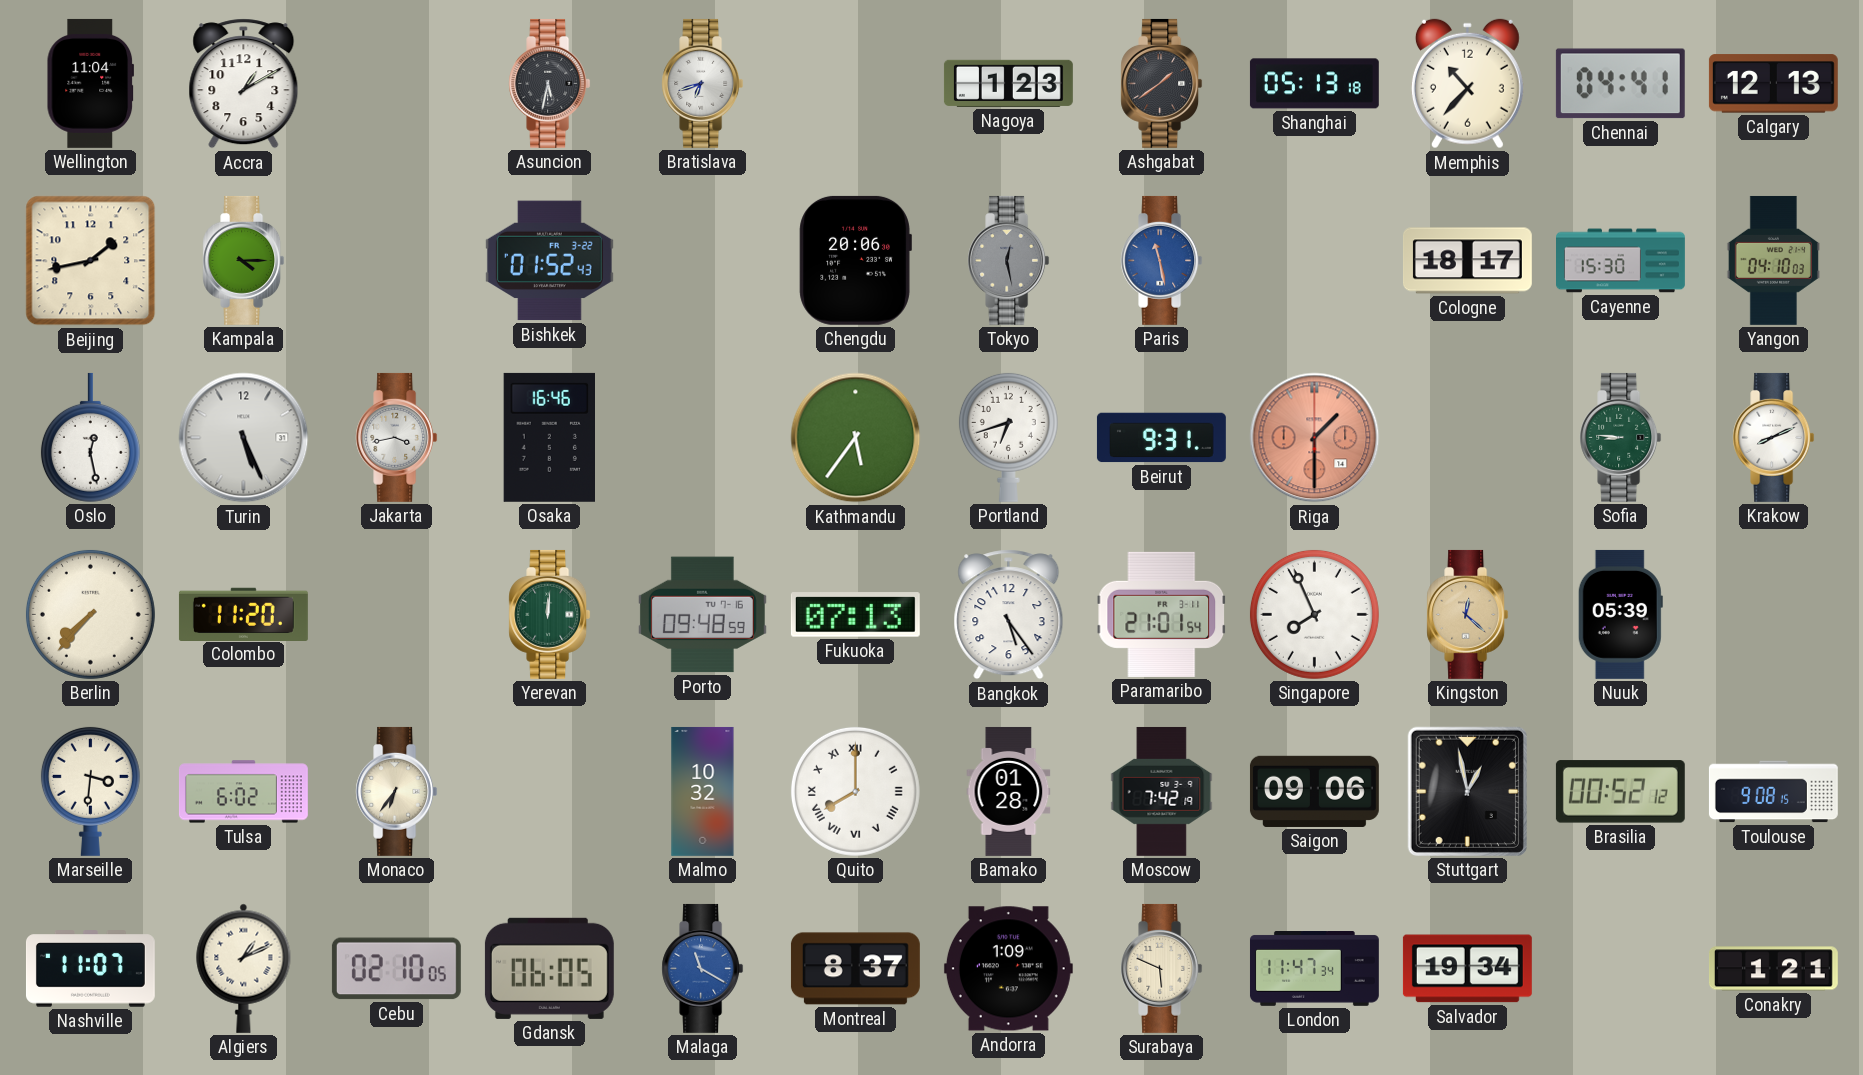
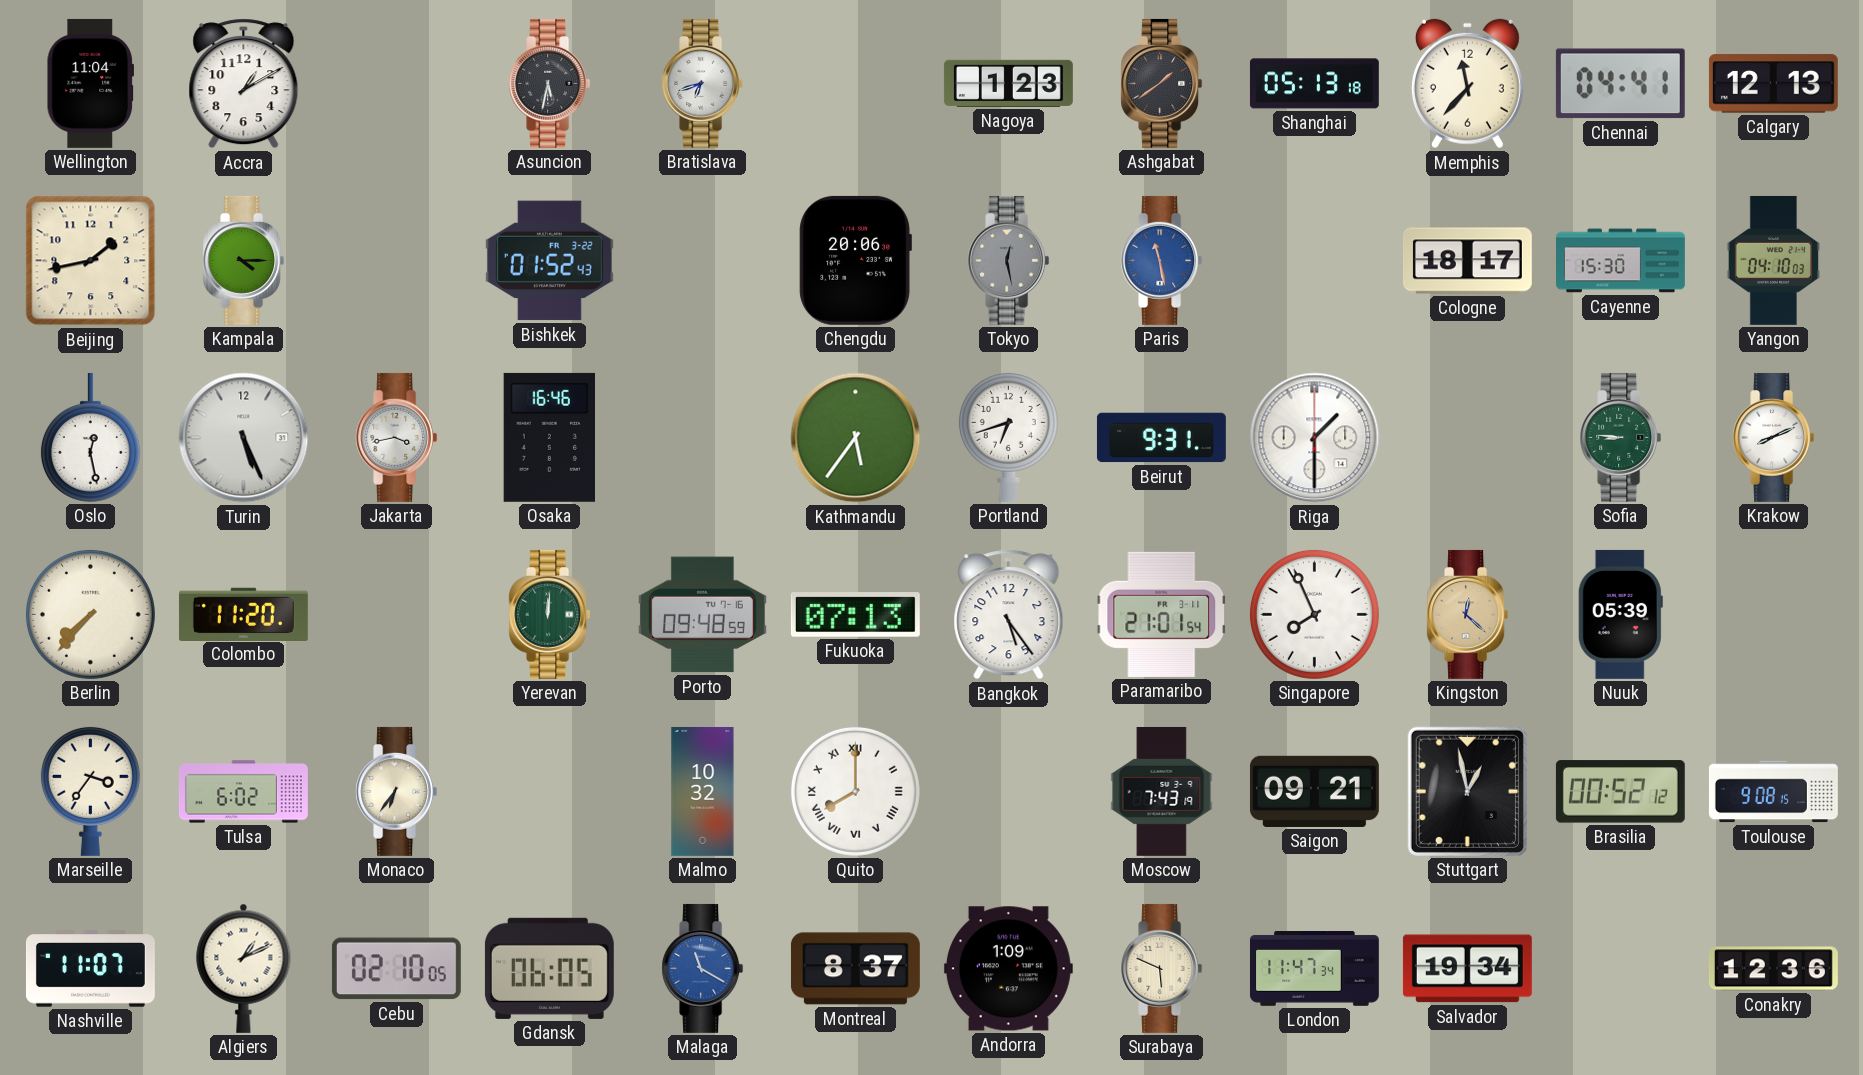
Memphis: 10:37 -> 11:37 (1467, 84)
Riga dial: salmon -> white (1315, 438)
Marseille: 3:31 -> 3:36 (90, 791)
Bamako: 01:28 -> none (1009, 791)
Moscow: 7:42 -> 7:43 (1162, 791)
Saigon: 09:06 -> 09:21 (1314, 791)
Conakry: 1:21 -> 12:36 (1773, 969)
